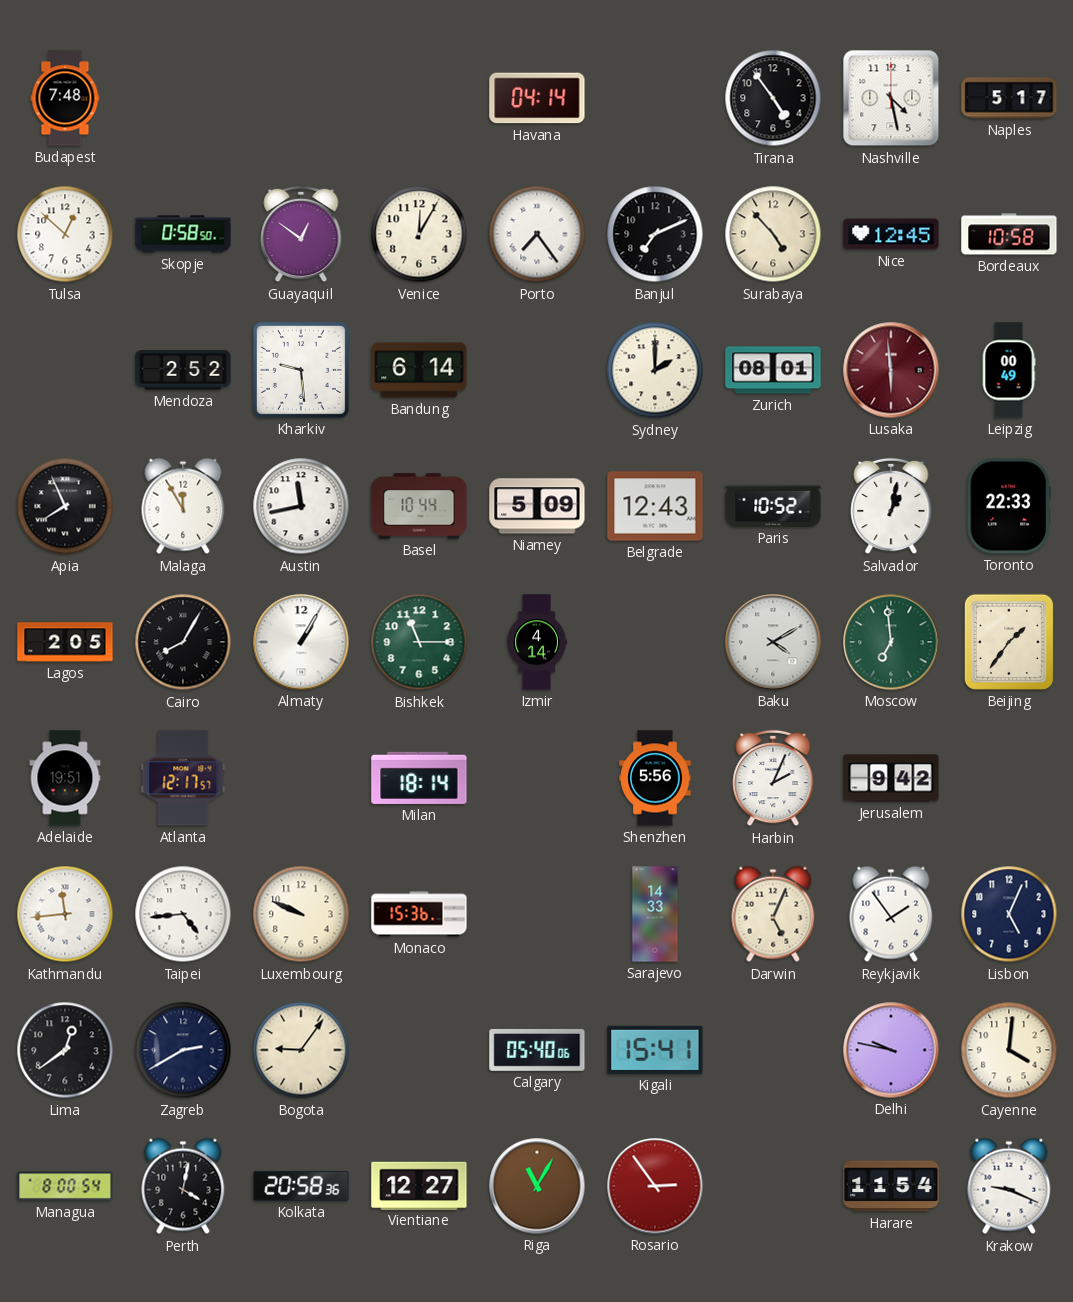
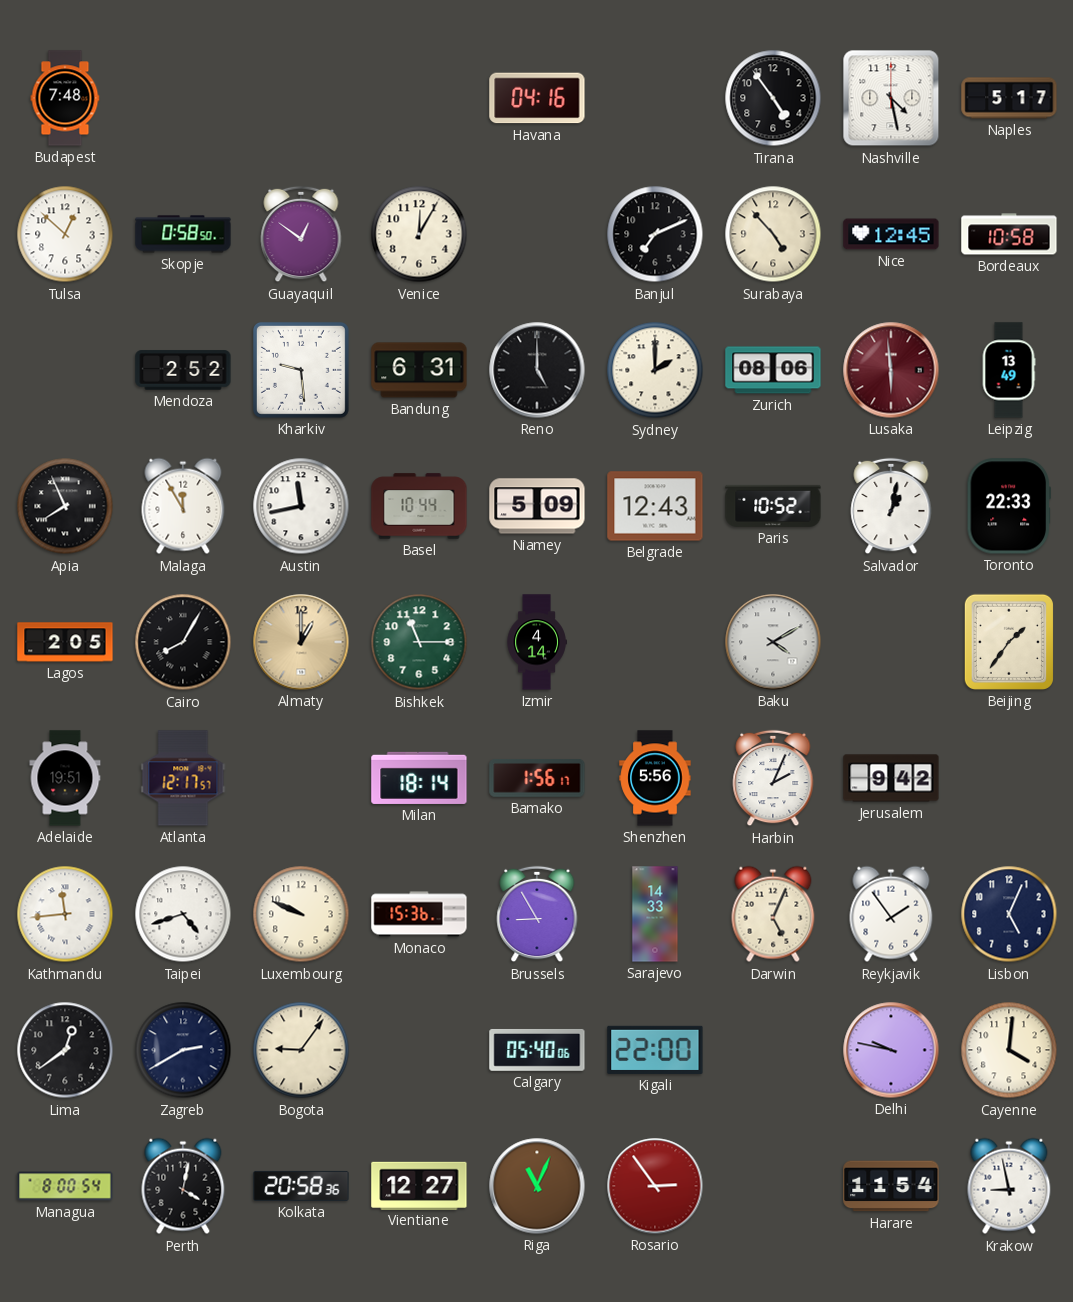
Havana: 04:14 -> 04:16 (537, 98)
Porto: 7:24 -> none (537, 234)
Bandung: 6:14 -> 6:31 (419, 370)
Reno: none -> 5:00 (537, 370)
Zurich: 08:01 -> 08:06 (773, 370)
Leipzig: 00:49 -> 13:49 (1009, 370)
Almaty: 1:05 -> 1:00 (301, 642)
Almaty dial: white -> champagne (301, 642)
Moscow: 6:59 -> none (891, 642)
Bamako: none -> 1:56 (537, 779)
Taipei: 4:44 -> 4:42 (183, 914)
Brussels: none -> 8:55 (537, 914)
Kigali: 15:41 -> 22:00 (655, 1050)
Riga: 11:05 -> 11:04 (537, 1186)
Krakow: 9:19 -> 8:58 (1009, 1186)
